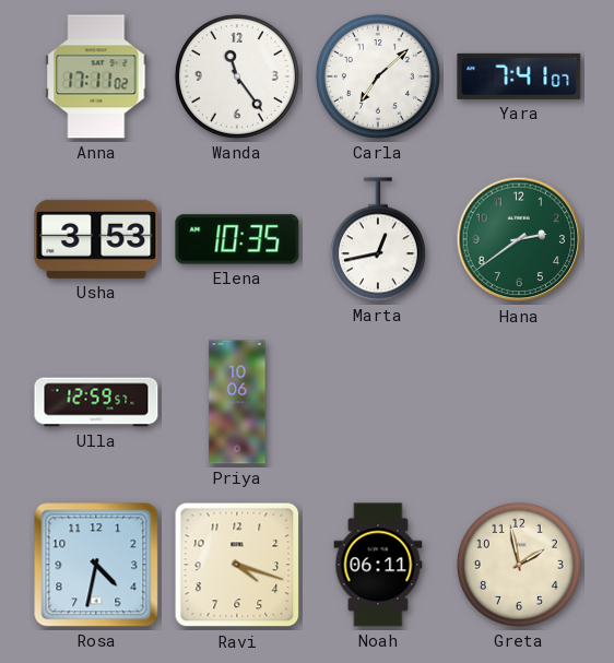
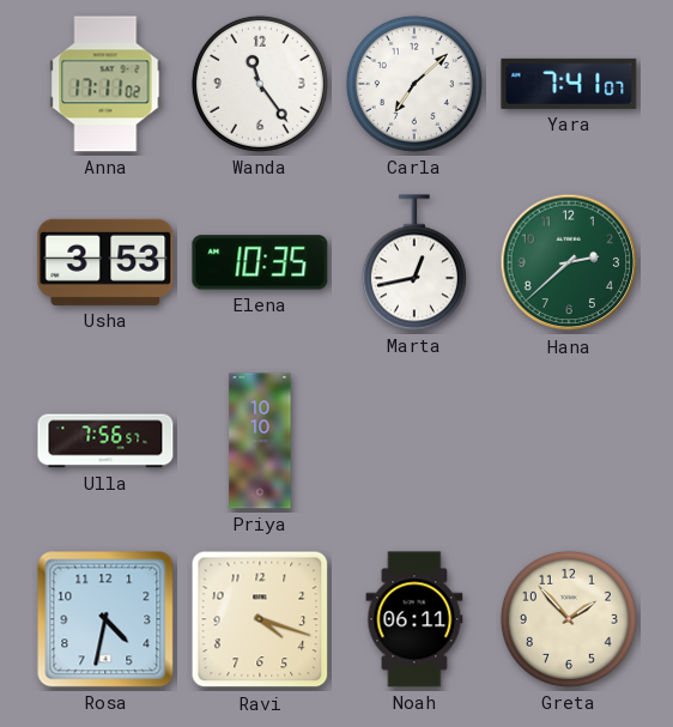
Hana: 2:39 -> 2:38 (569, 262)
Ulla: 12:59 -> 7:56 (105, 441)
Priya: 10:06 -> 10:10 (260, 441)
Greta: 1:58 -> 1:53 (569, 619)
